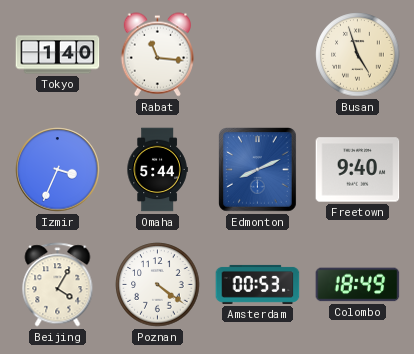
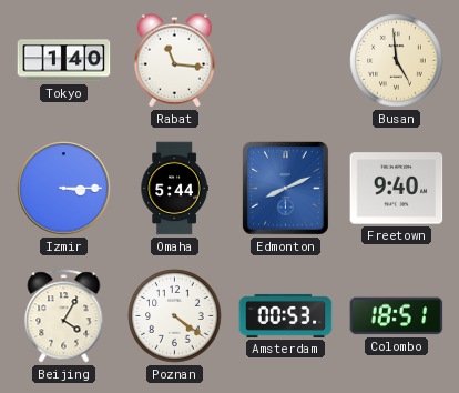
Busan: 4:57 -> 4:59 (397, 61)
Izmir: 3:34 -> 3:15 (64, 189)
Colombo: 18:49 -> 18:51 (397, 316)
